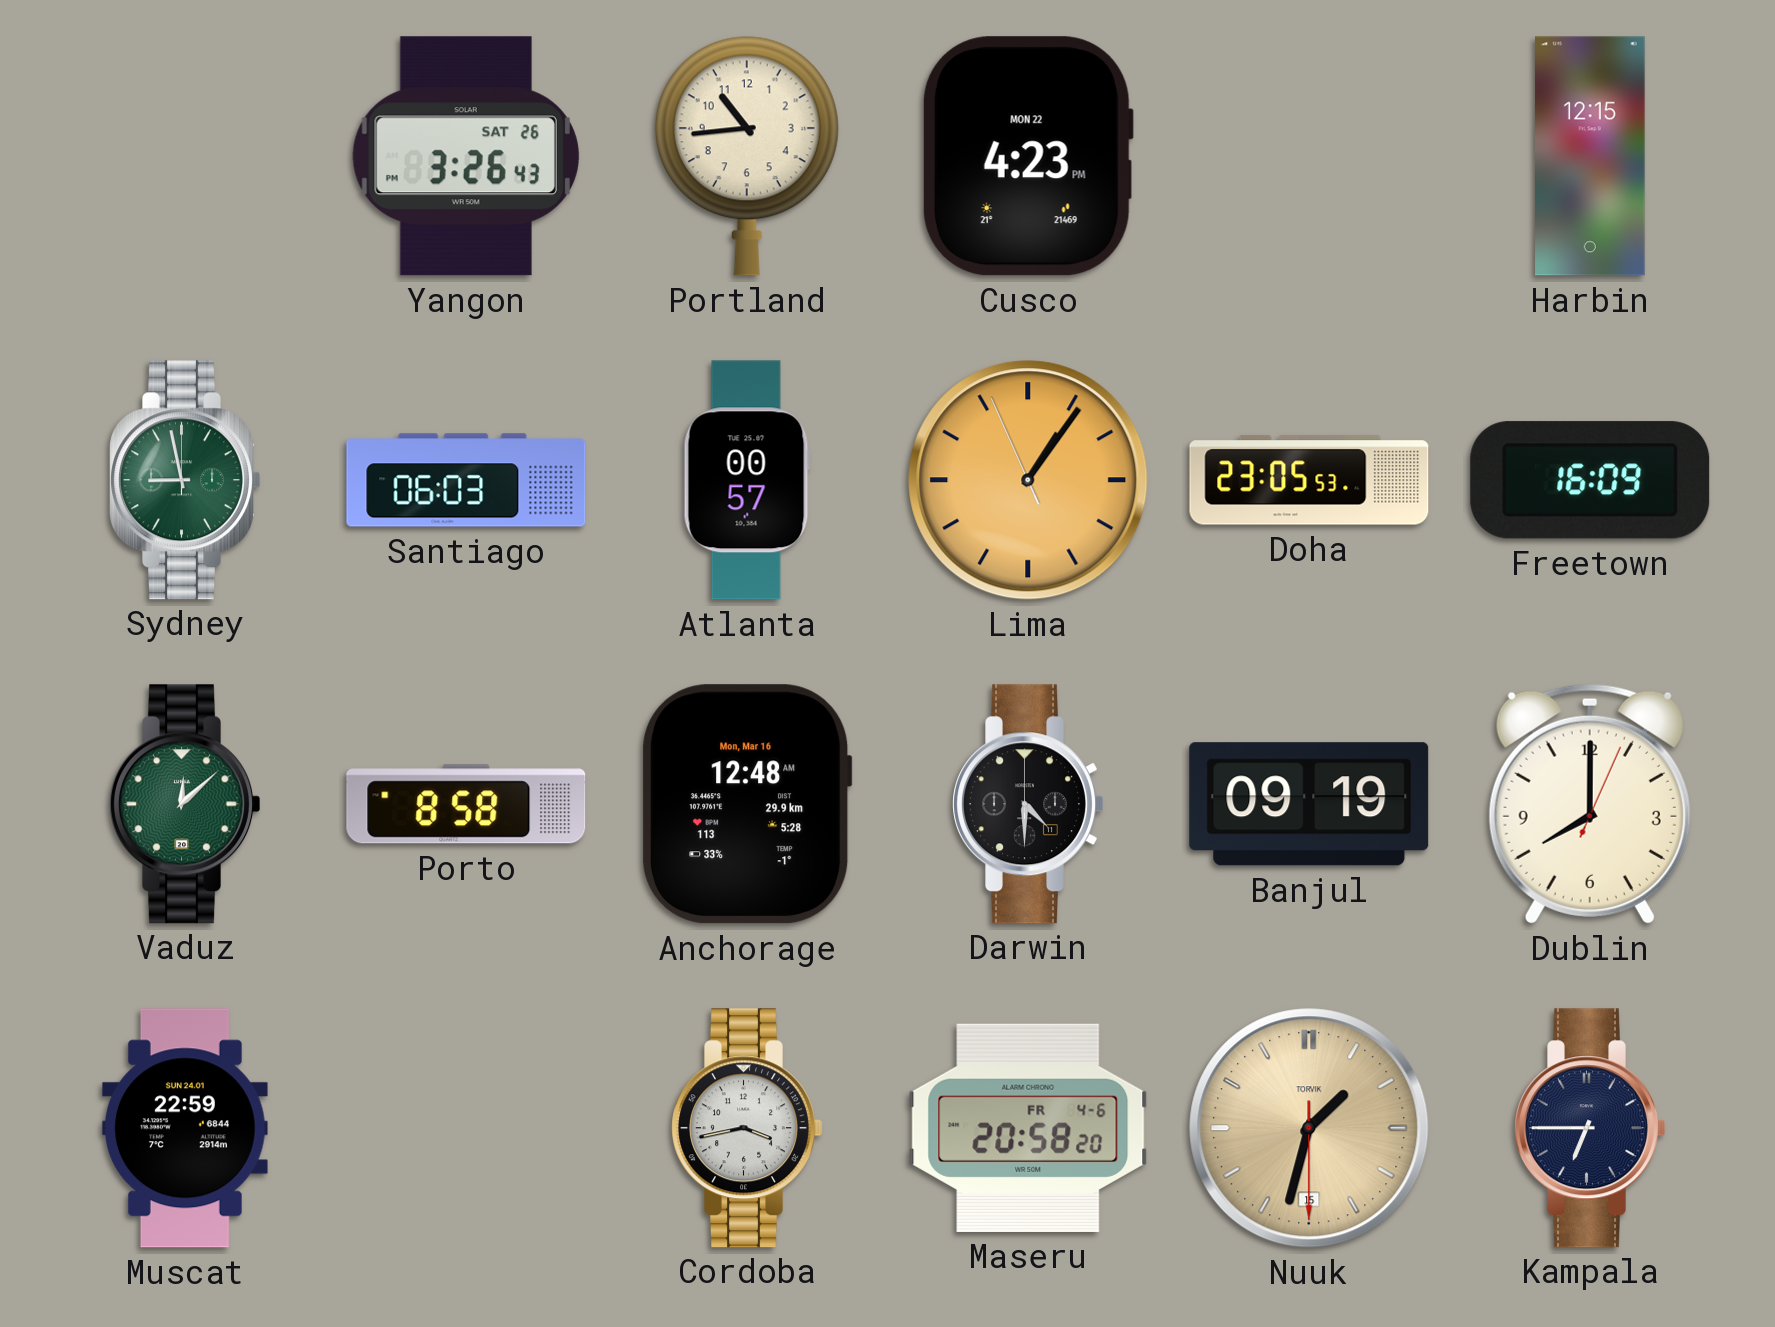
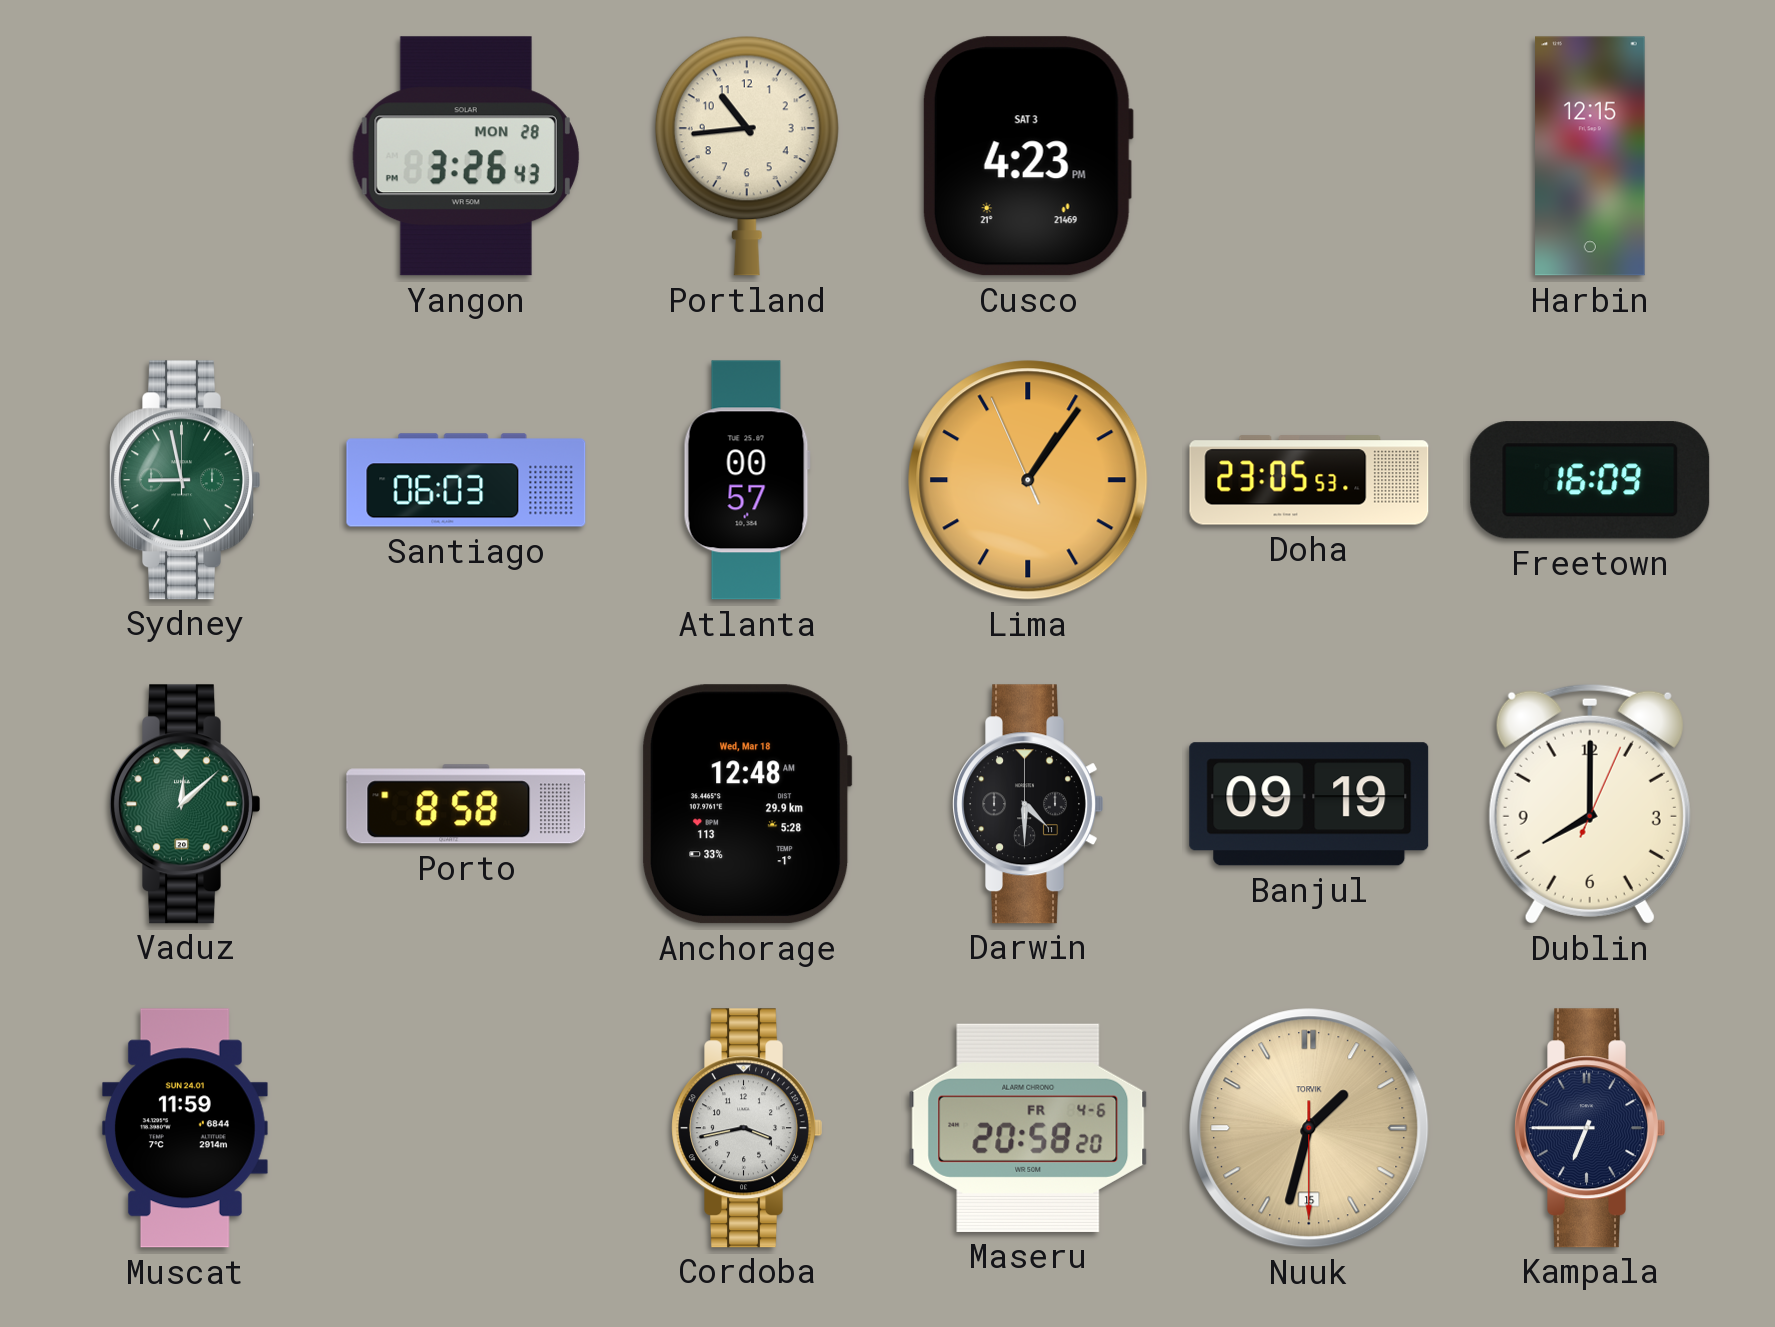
Yangon date: SAT 26 -> MON 28 (466, 156)
Cusco date: MON 22 -> SAT 3 (1028, 156)
Anchorage date: Mon, Mar 16 -> Wed, Mar 18 (747, 804)
Muscat: 22:59 -> 11:59 (185, 1128)
